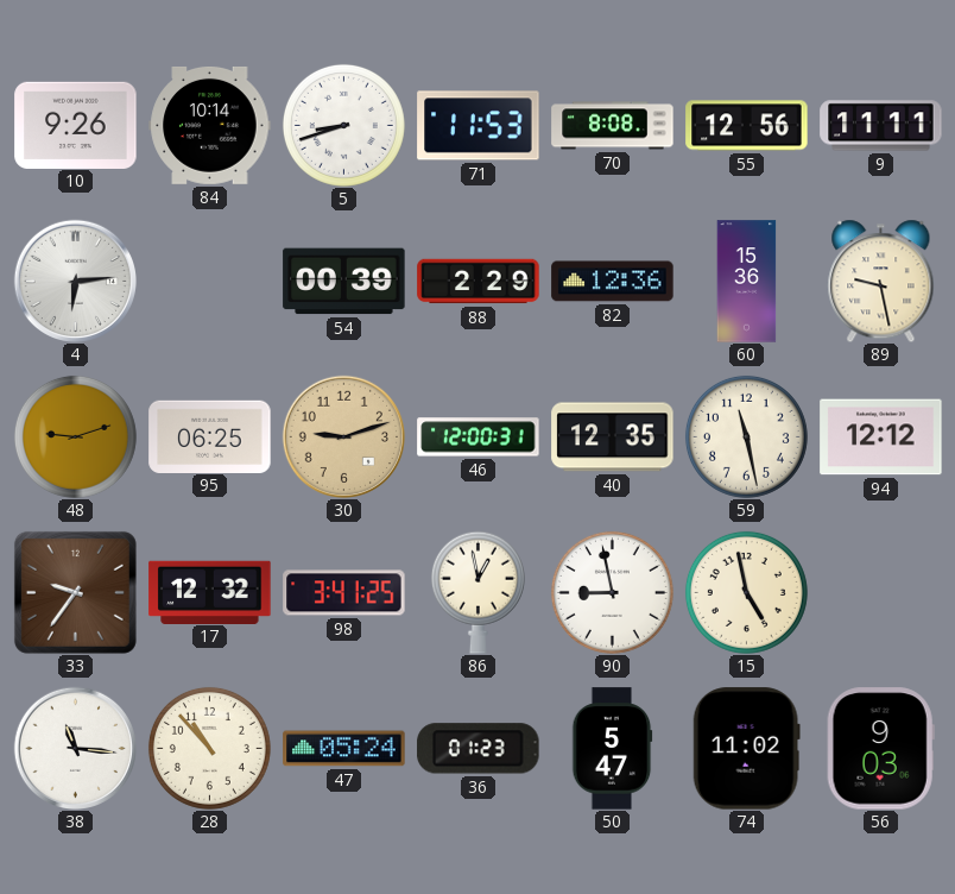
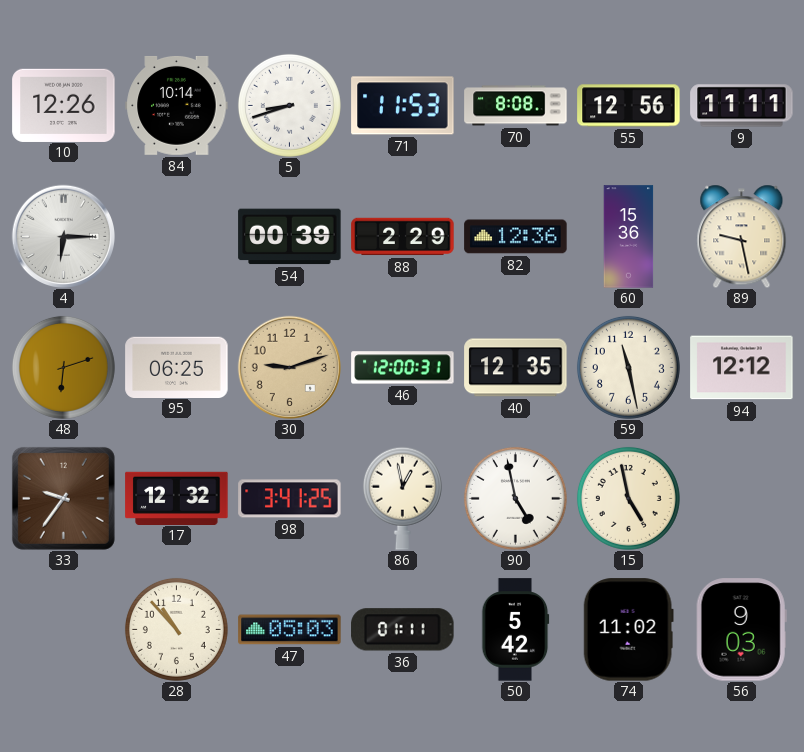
10: 9:26 -> 12:26 (64, 105)
4: 6:14 -> 6:15 (63, 236)
48: 9:12 -> 6:12 (63, 367)
90: 8:58 -> 4:58 (515, 498)
38: 11:16 -> none (75, 748)
47: 05:24 -> 05:03 (290, 630)
36: 01:23 -> 01:11 (403, 630)
50: 5:47 -> 5:42 (515, 630)
